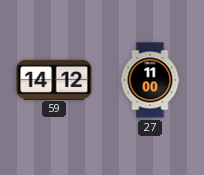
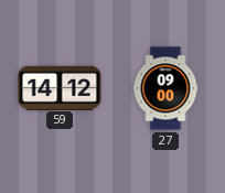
27: 11:00 -> 09:00 (165, 88)
